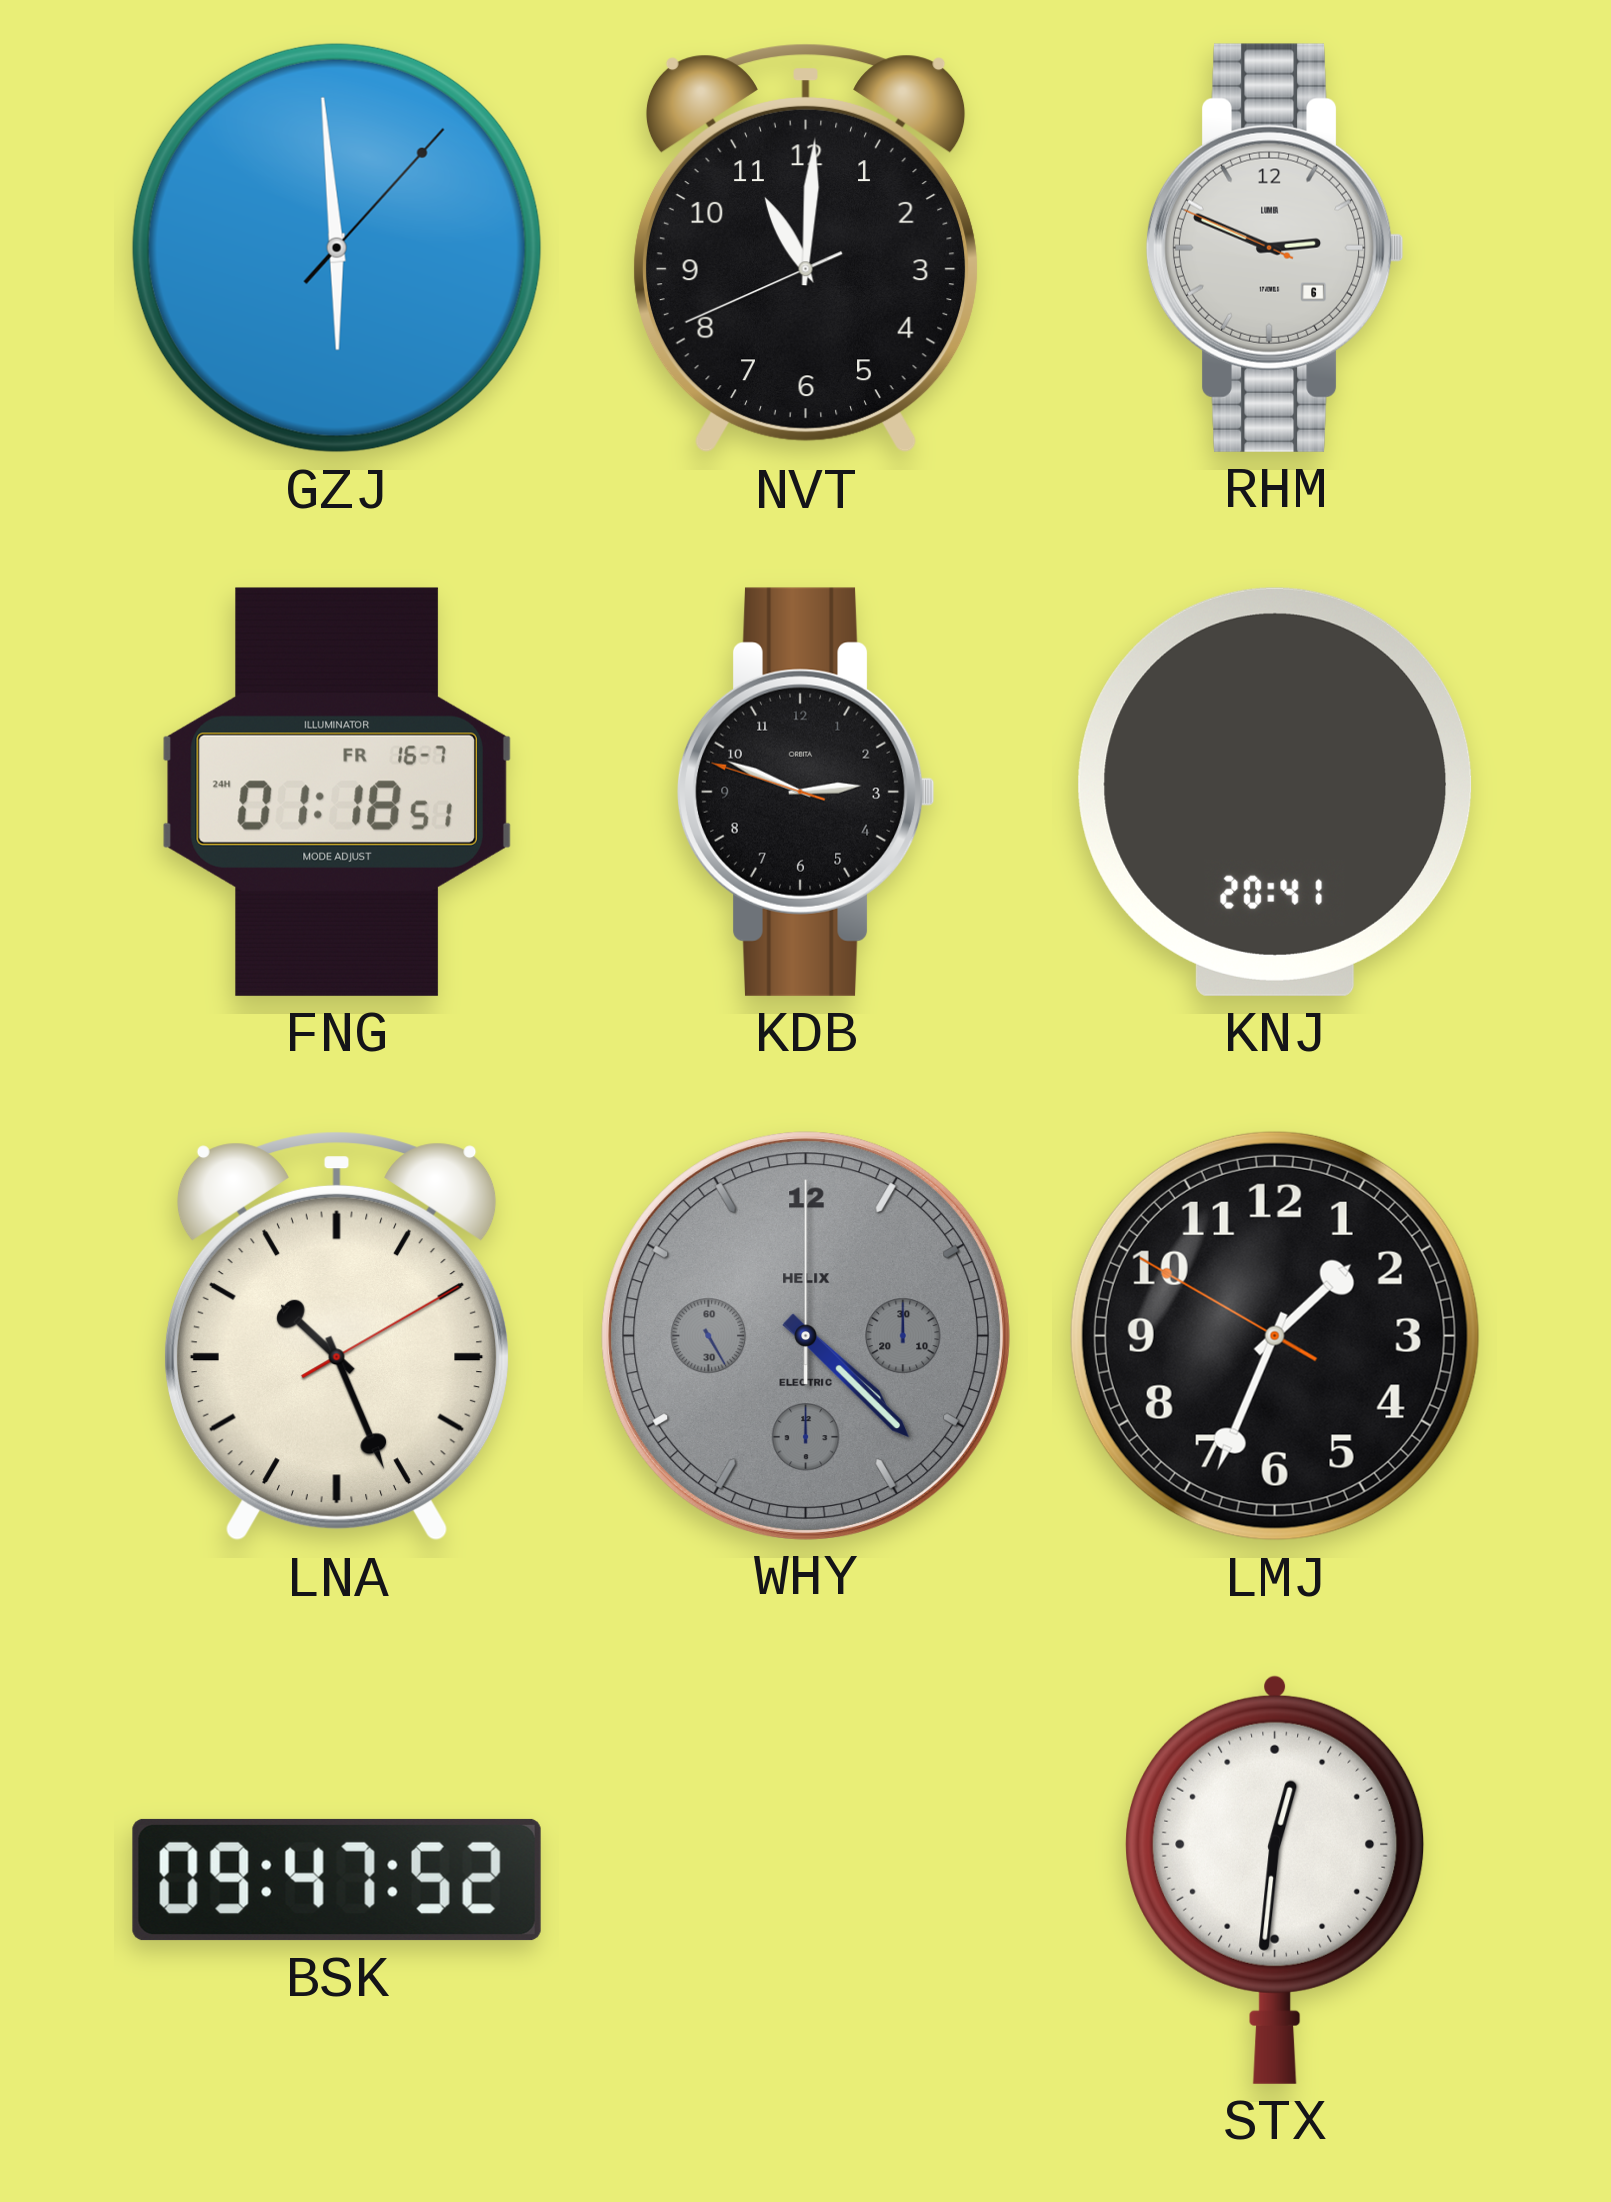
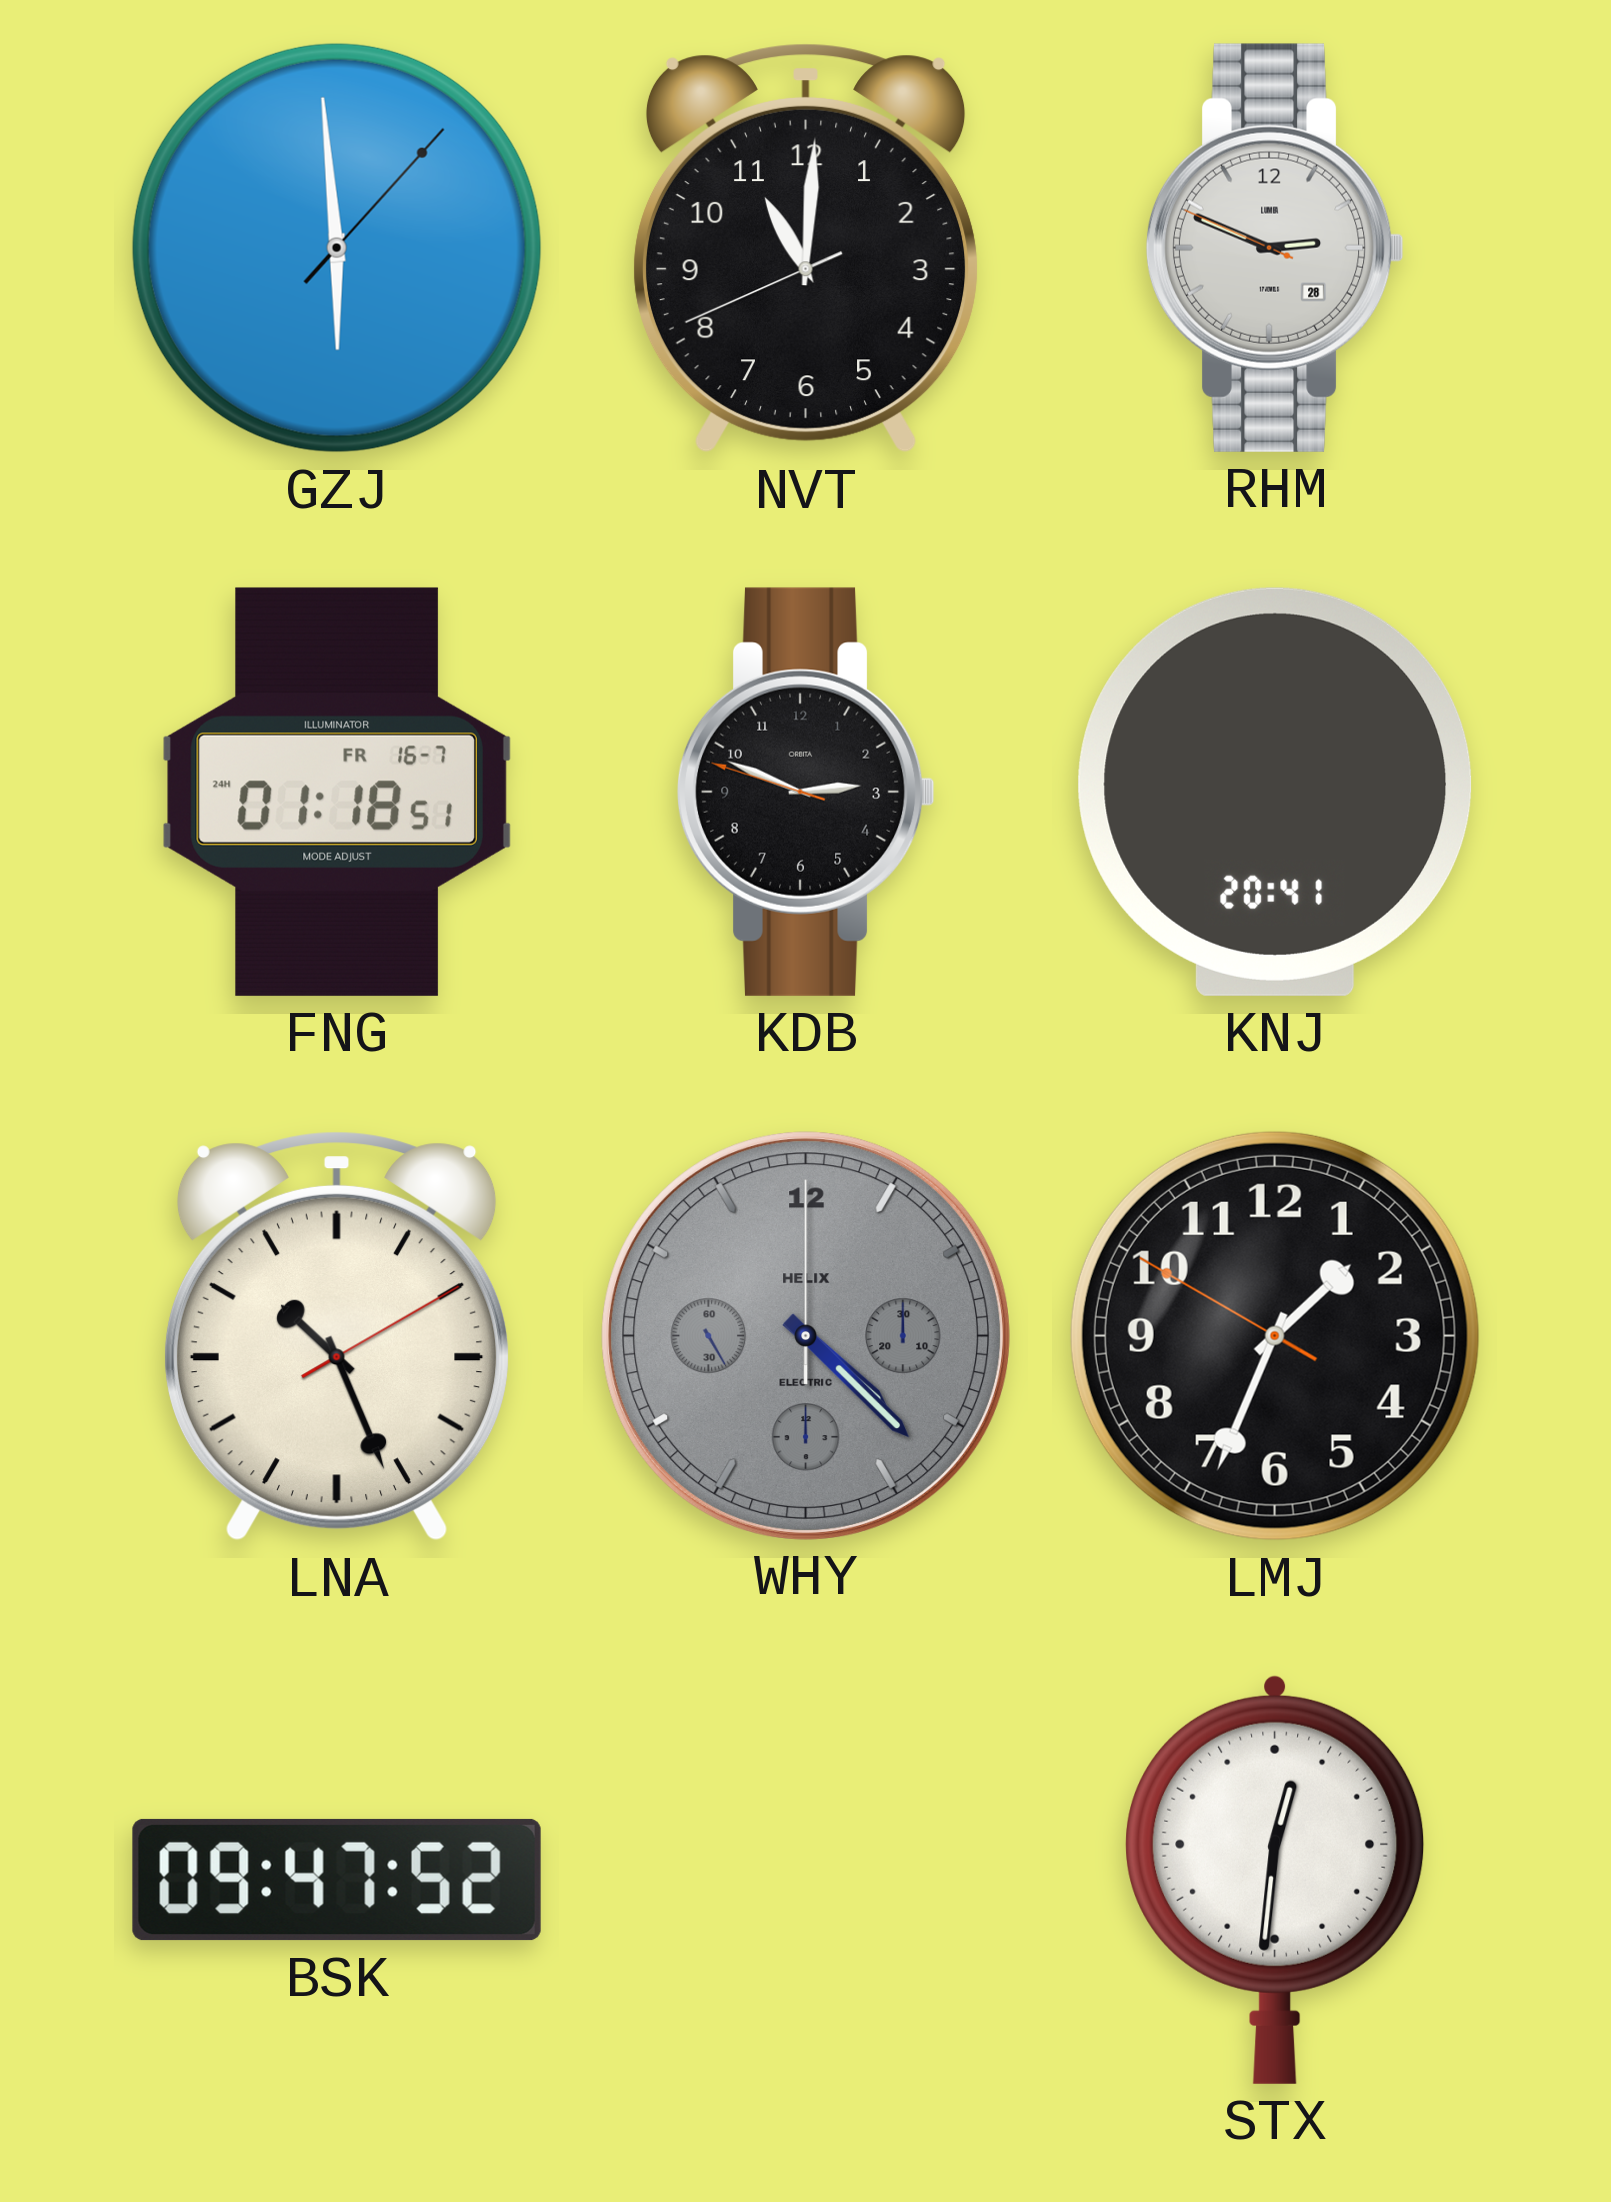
RHM date: 6 -> 28 (1275, 248)
